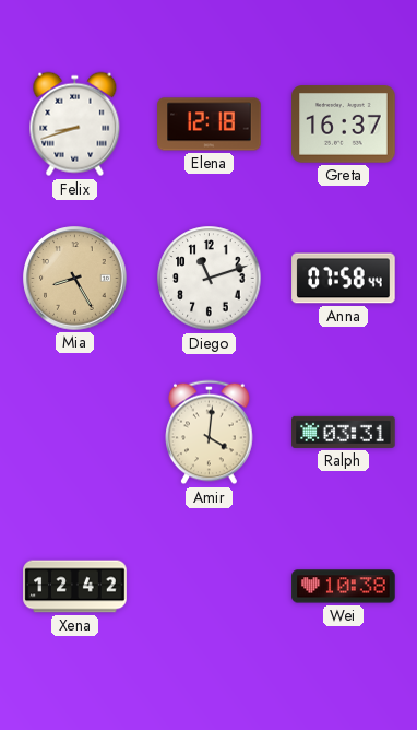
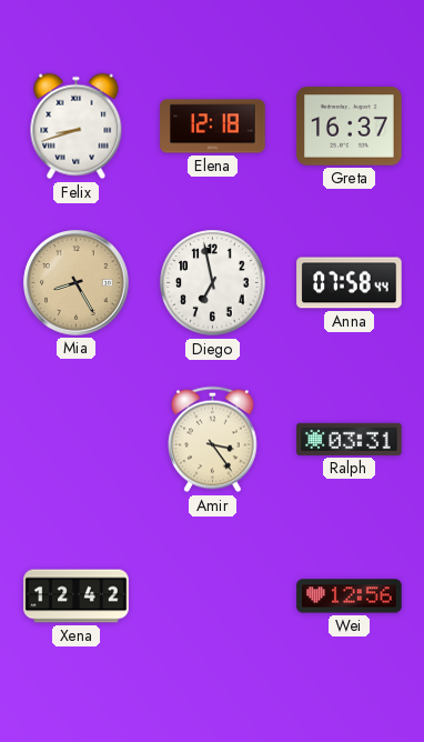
Diego: 11:12 -> 6:58 (213, 283)
Amir: 4:01 -> 3:24 (213, 440)
Wei: 10:38 -> 12:56 (350, 596)
